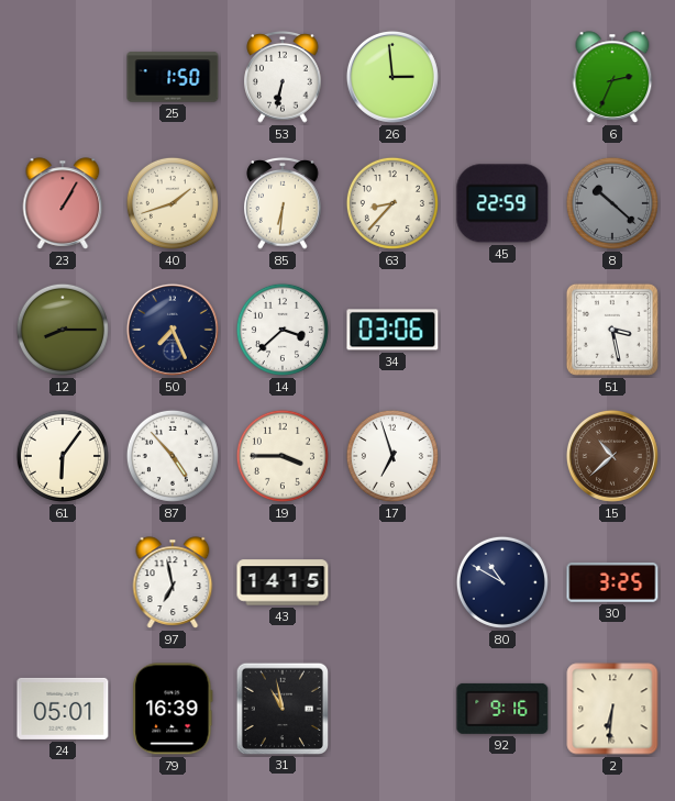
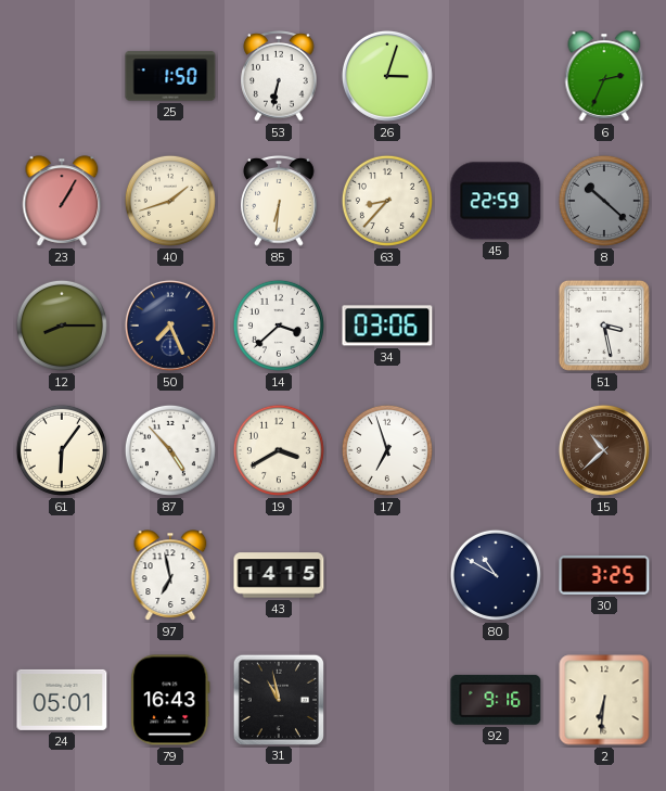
26: 2:59 -> 3:03 (387, 76)
19: 3:45 -> 3:40 (279, 450)
79: 16:39 -> 16:43 (170, 700)
